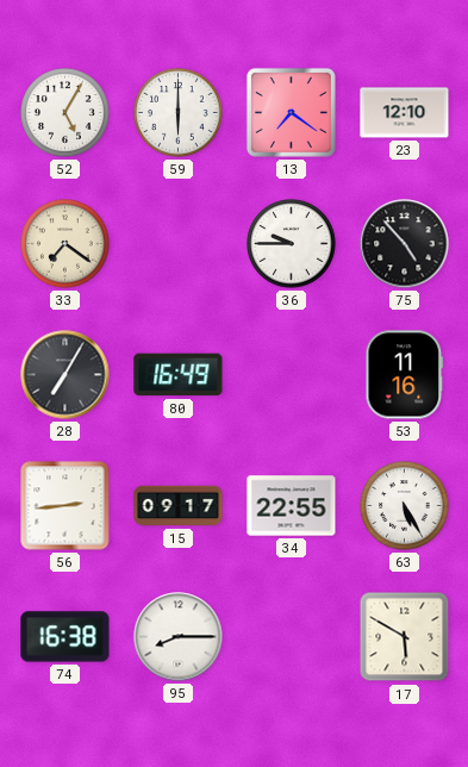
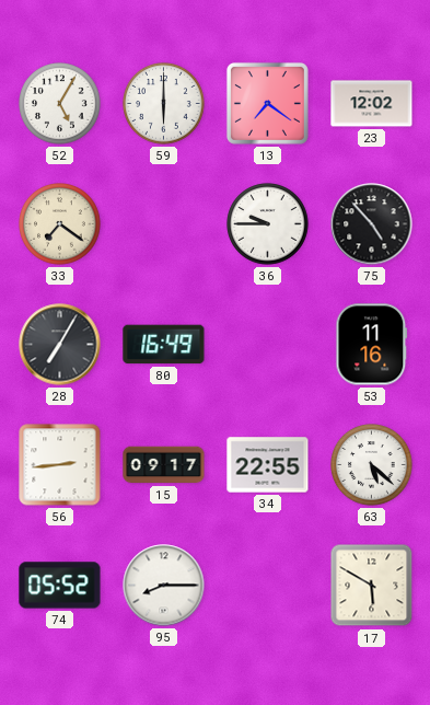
23: 12:10 -> 12:02 (372, 104)
63: 5:25 -> 5:22 (372, 465)
74: 16:38 -> 05:52 (60, 586)
